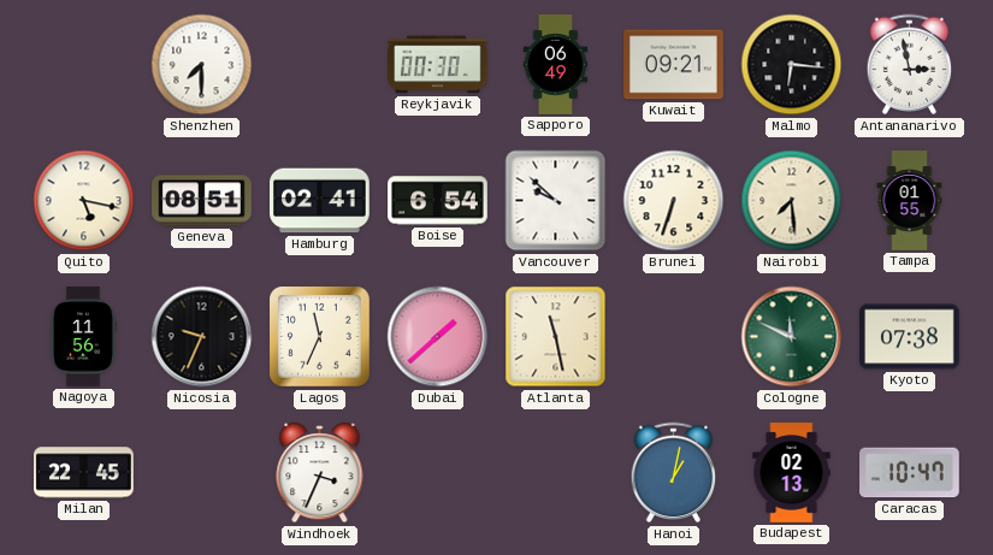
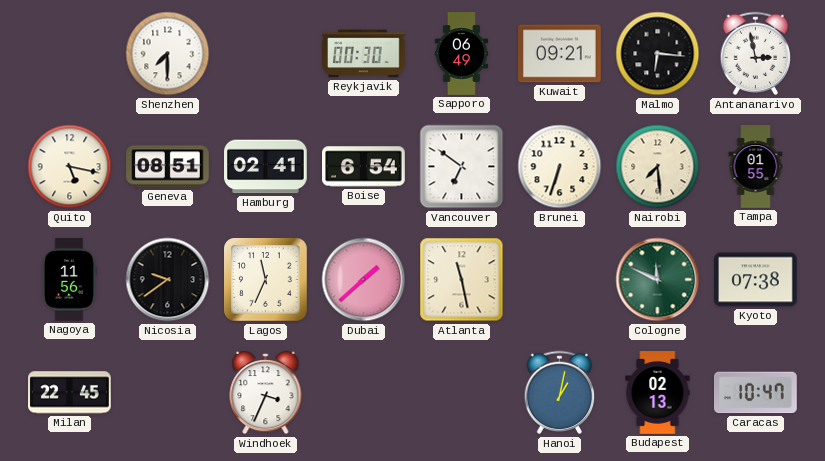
Vancouver: 9:52 -> 6:51 (462, 167)
Nicosia: 9:34 -> 9:39 (168, 280)
